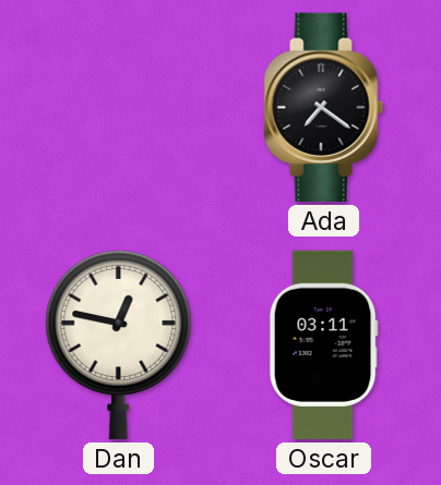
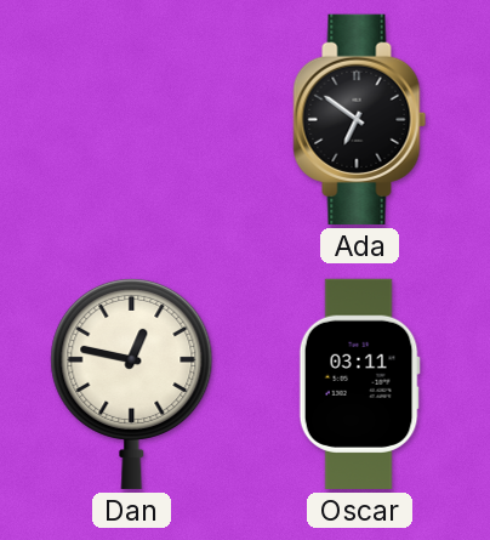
Ada: 7:21 -> 6:51 (360, 119)
